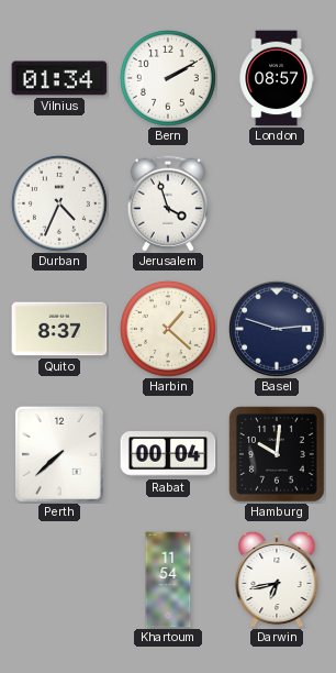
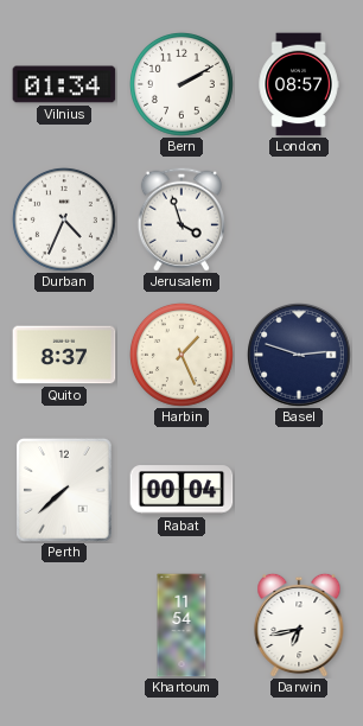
Harbin: 1:22 -> 1:26 (181, 355)
Hamburg: 10:01 -> none (277, 454)
